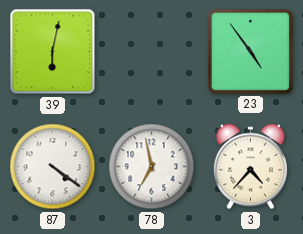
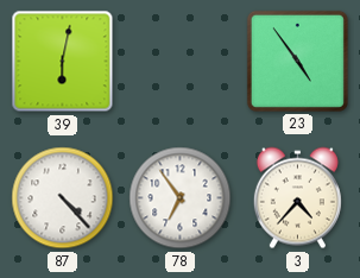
87: 4:21 -> 4:23 (63, 198)
78: 6:58 -> 6:54 (181, 198)
